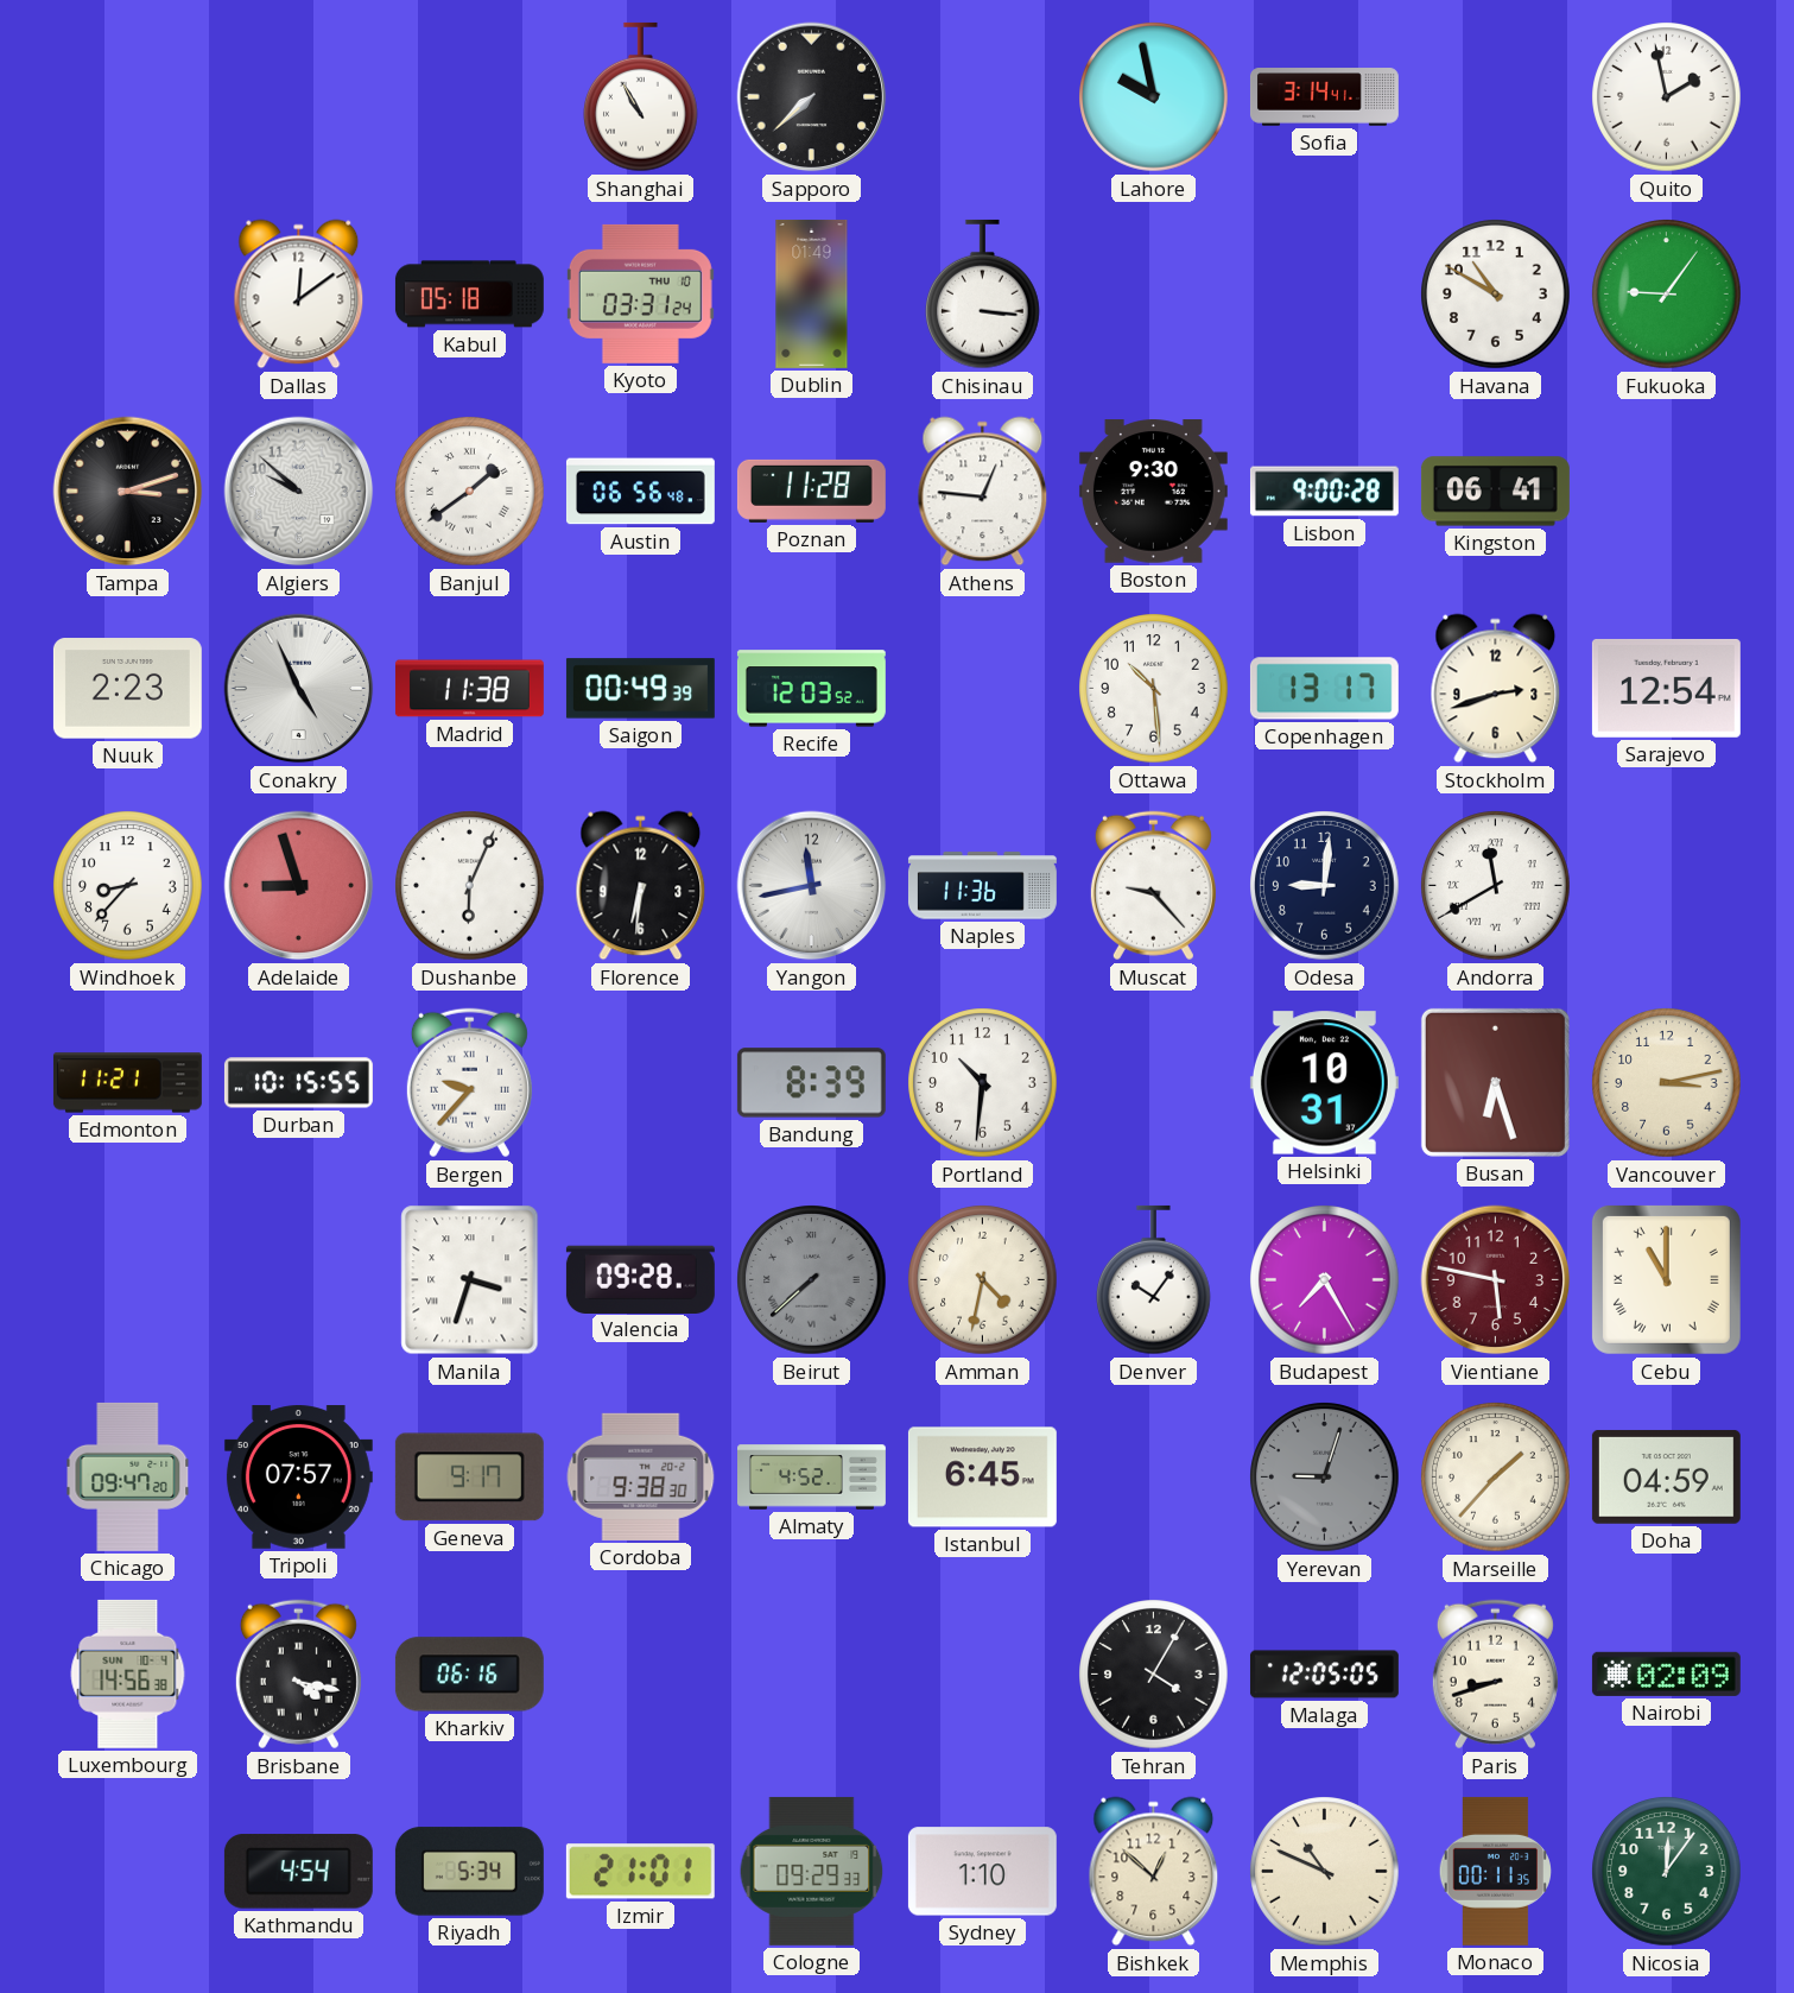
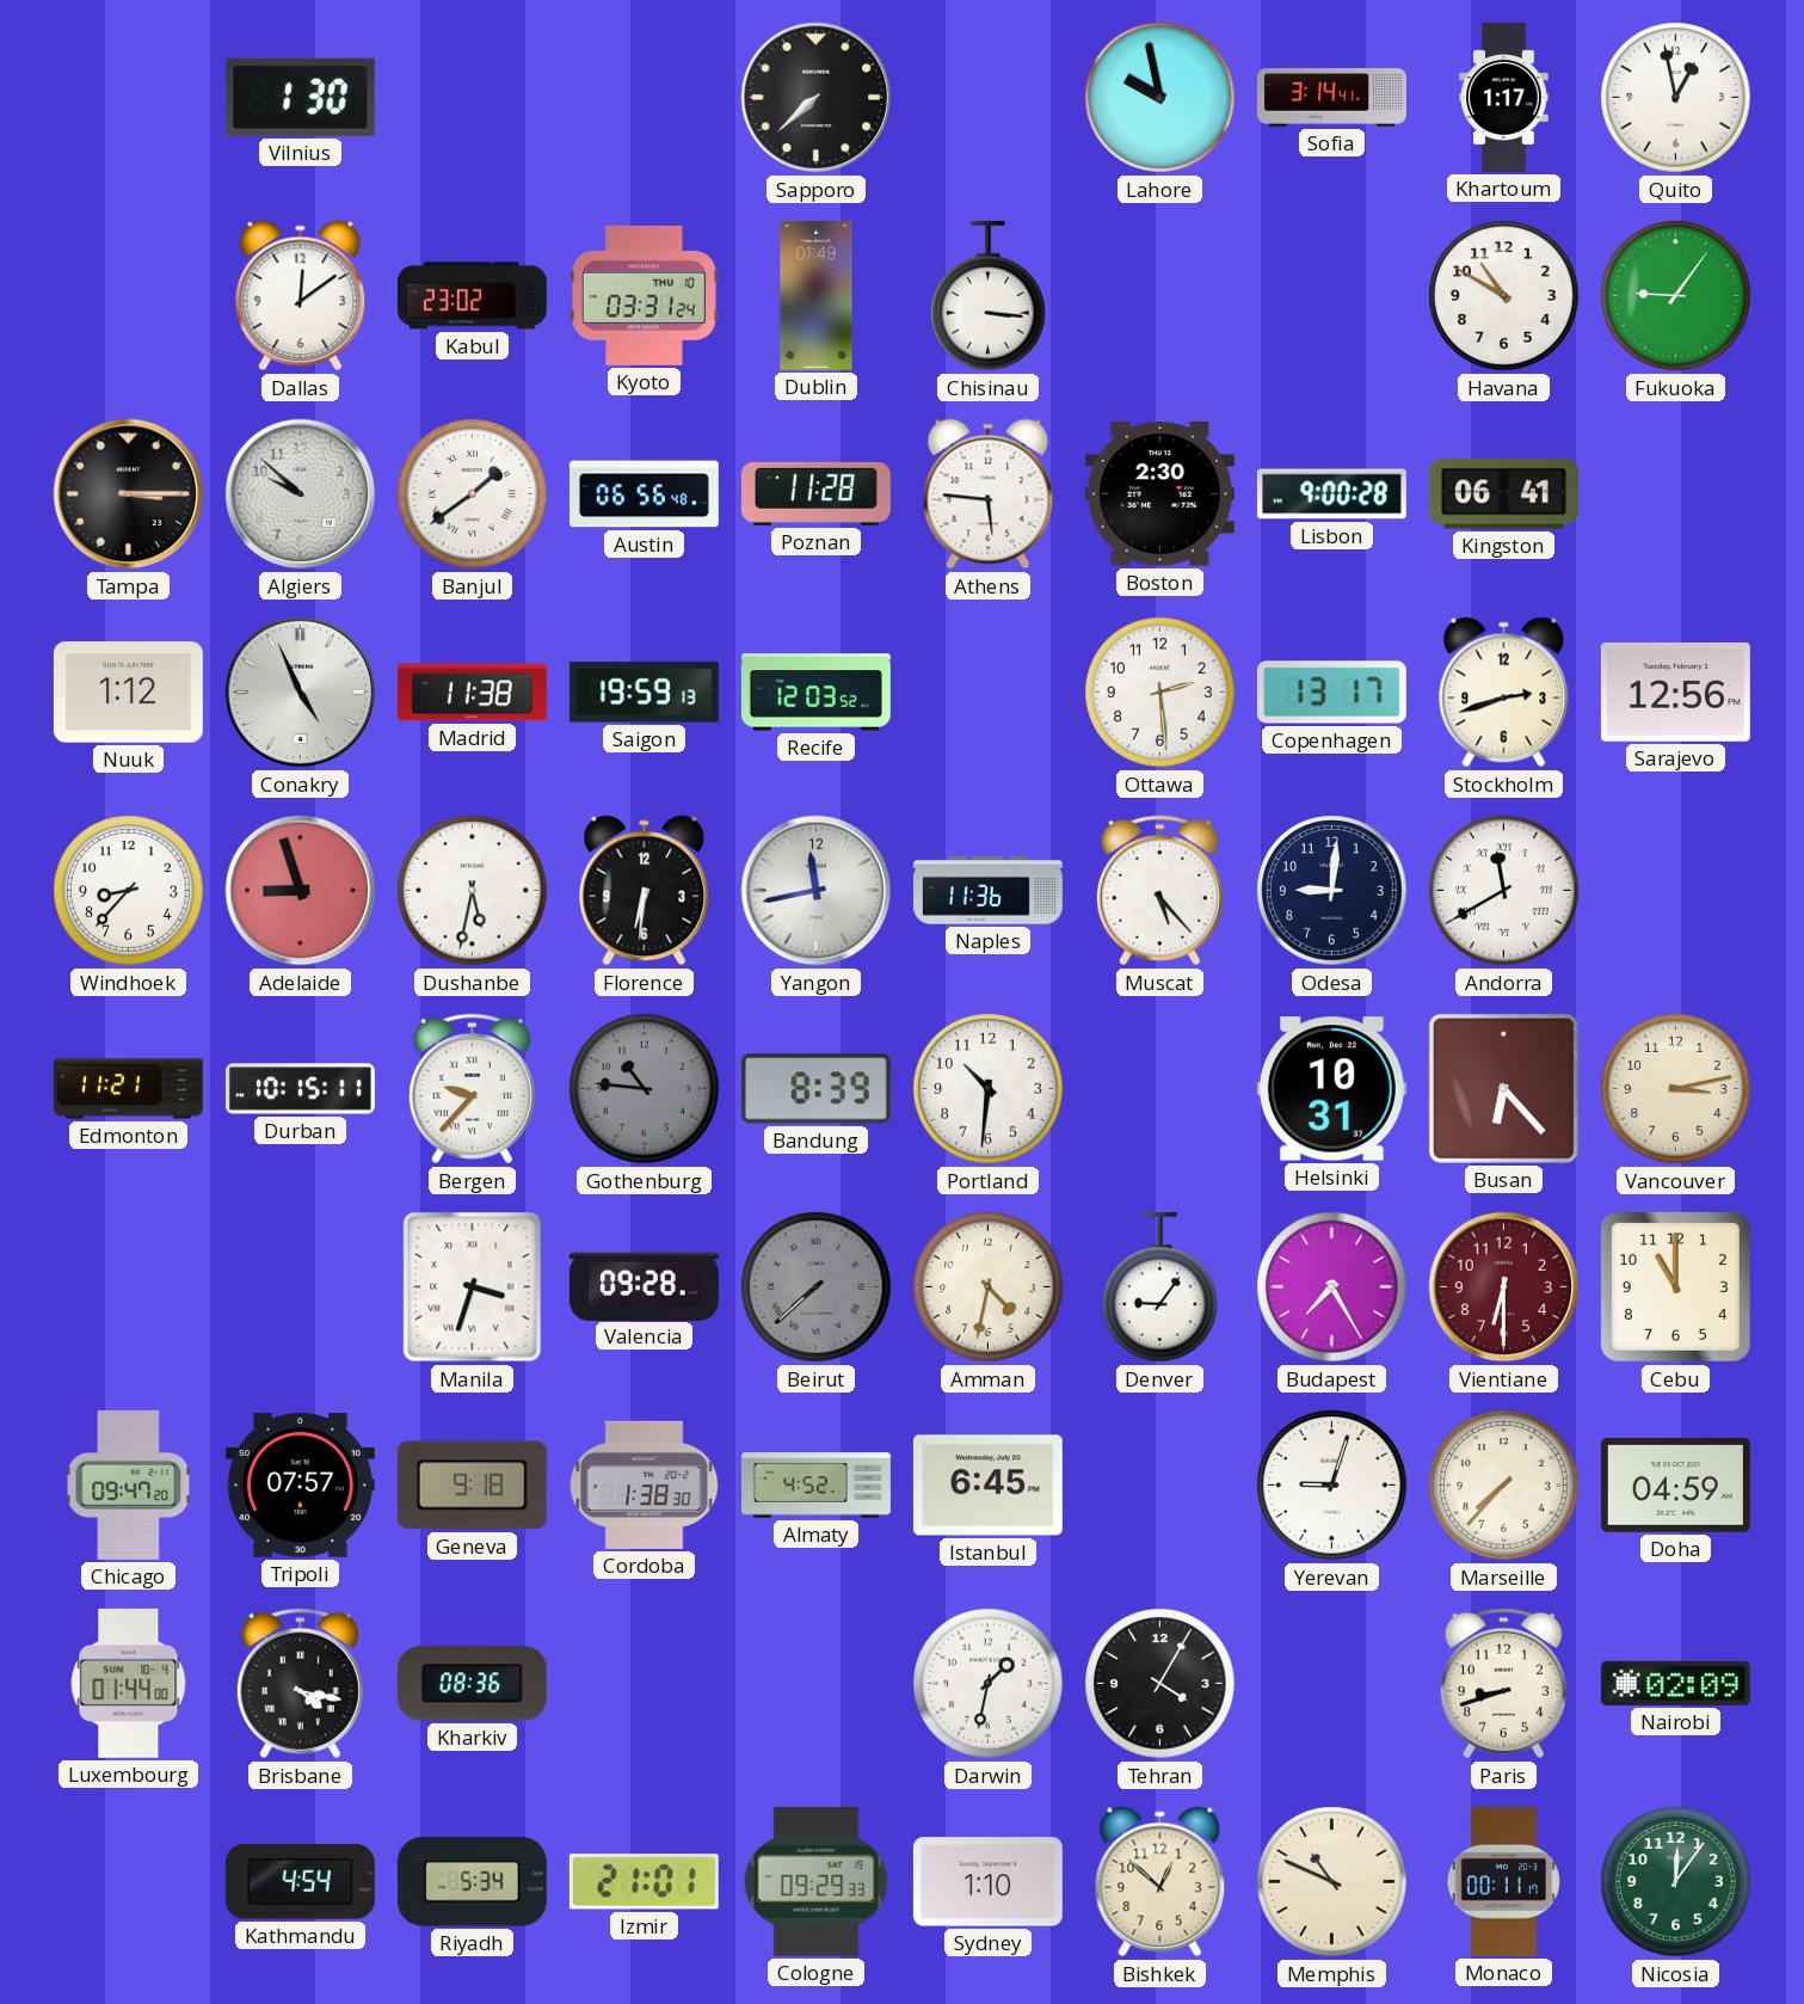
Vilnius: none -> 1:30 (300, 97)
Shanghai: 10:55 -> none (641, 97)
Khartoum: none -> 1:17 (1504, 97)
Quito: 1:58 -> 12:58 (1676, 98)
Kabul: 05:18 -> 23:02 (472, 296)
Tampa: 3:12 -> 3:15 (129, 494)
Athens: 12:46 -> 5:46 (989, 494)
Boston: 9:30 -> 2:30 (1159, 494)
Nuuk: 2:23 -> 1:12 (128, 693)
Saigon: 00:49 -> 19:59 (644, 693)
Ottawa: 10:29 -> 2:29 (1160, 693)
Sarajevo: 12:54 -> 12:56 (1675, 691)
Dushanbe: 6:04 -> 5:32 (473, 891)
Muscat: 9:23 -> 5:23 (1159, 891)
Durban: 10:15:55 -> 10:15:11 (300, 1089)
Gothenburg: none -> 10:46 (645, 1089)
Busan: 6:27 -> 6:23 (1503, 1088)
Denver: 10:06 -> 9:06 (1160, 1287)
Vientiane: 5:47 -> 6:30 (1504, 1287)
Cebu numerals: Roman -> Arabic (1675, 1286)
Geneva: 9:17 -> 9:18 (472, 1486)
Cordoba: 9:38 -> 1:38 (645, 1484)
Yerevan dial: grey -> white (1332, 1486)
Marseille: 1:37 -> 7:37 (1504, 1486)
Luxembourg: 14:56 -> 01:44 (129, 1683)
Kharkiv: 06:16 -> 08:36 (472, 1684)
Darwin: none -> 1:32 (989, 1684)
Malaga: 12:05 -> none (1324, 1675)
Monaco: 00:11:35 -> 00:11:17 (1503, 1881)
